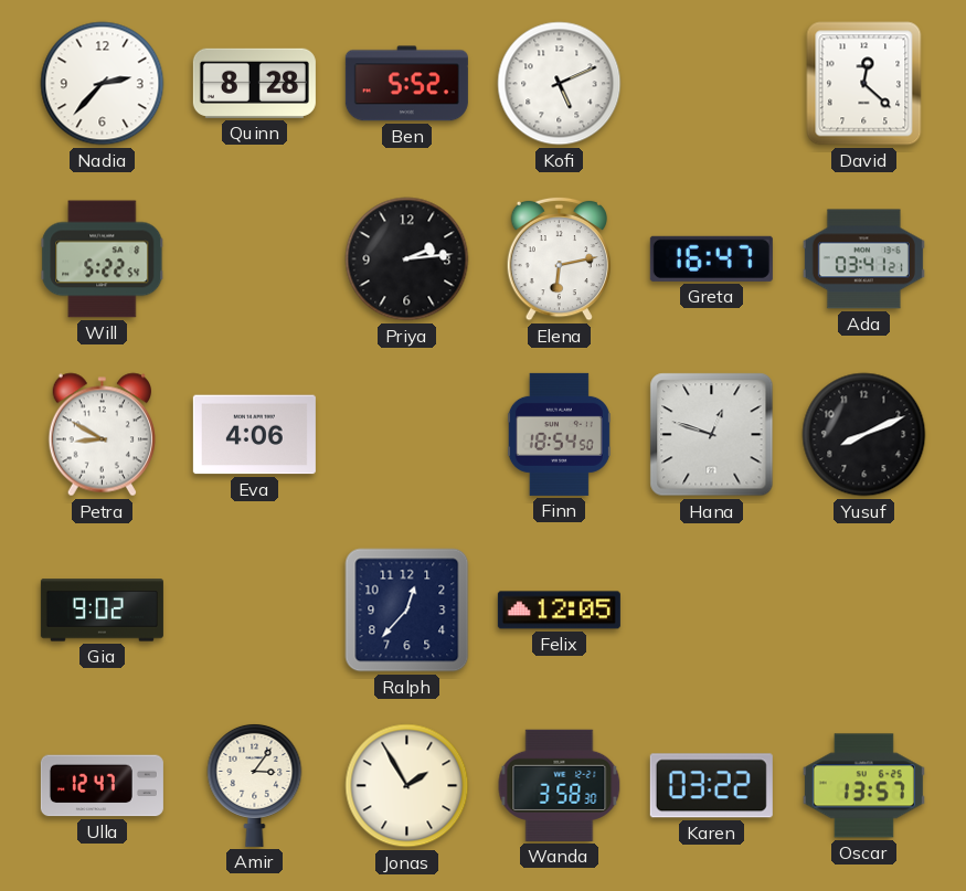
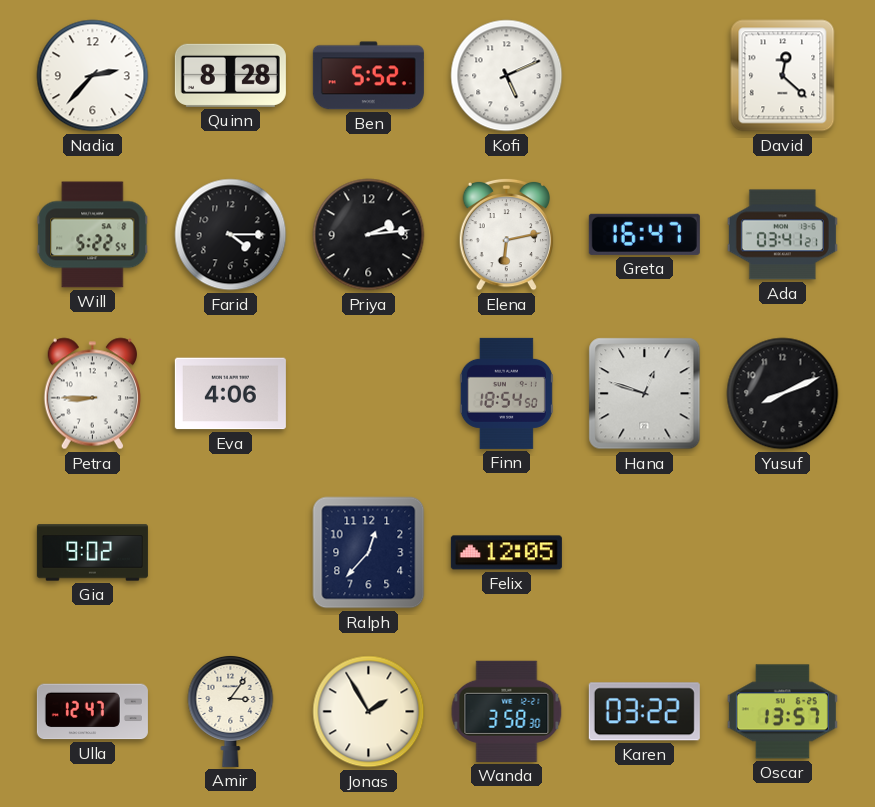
Farid: none -> 4:15 (231, 235)
Petra: 8:50 -> 8:45 (92, 394)
